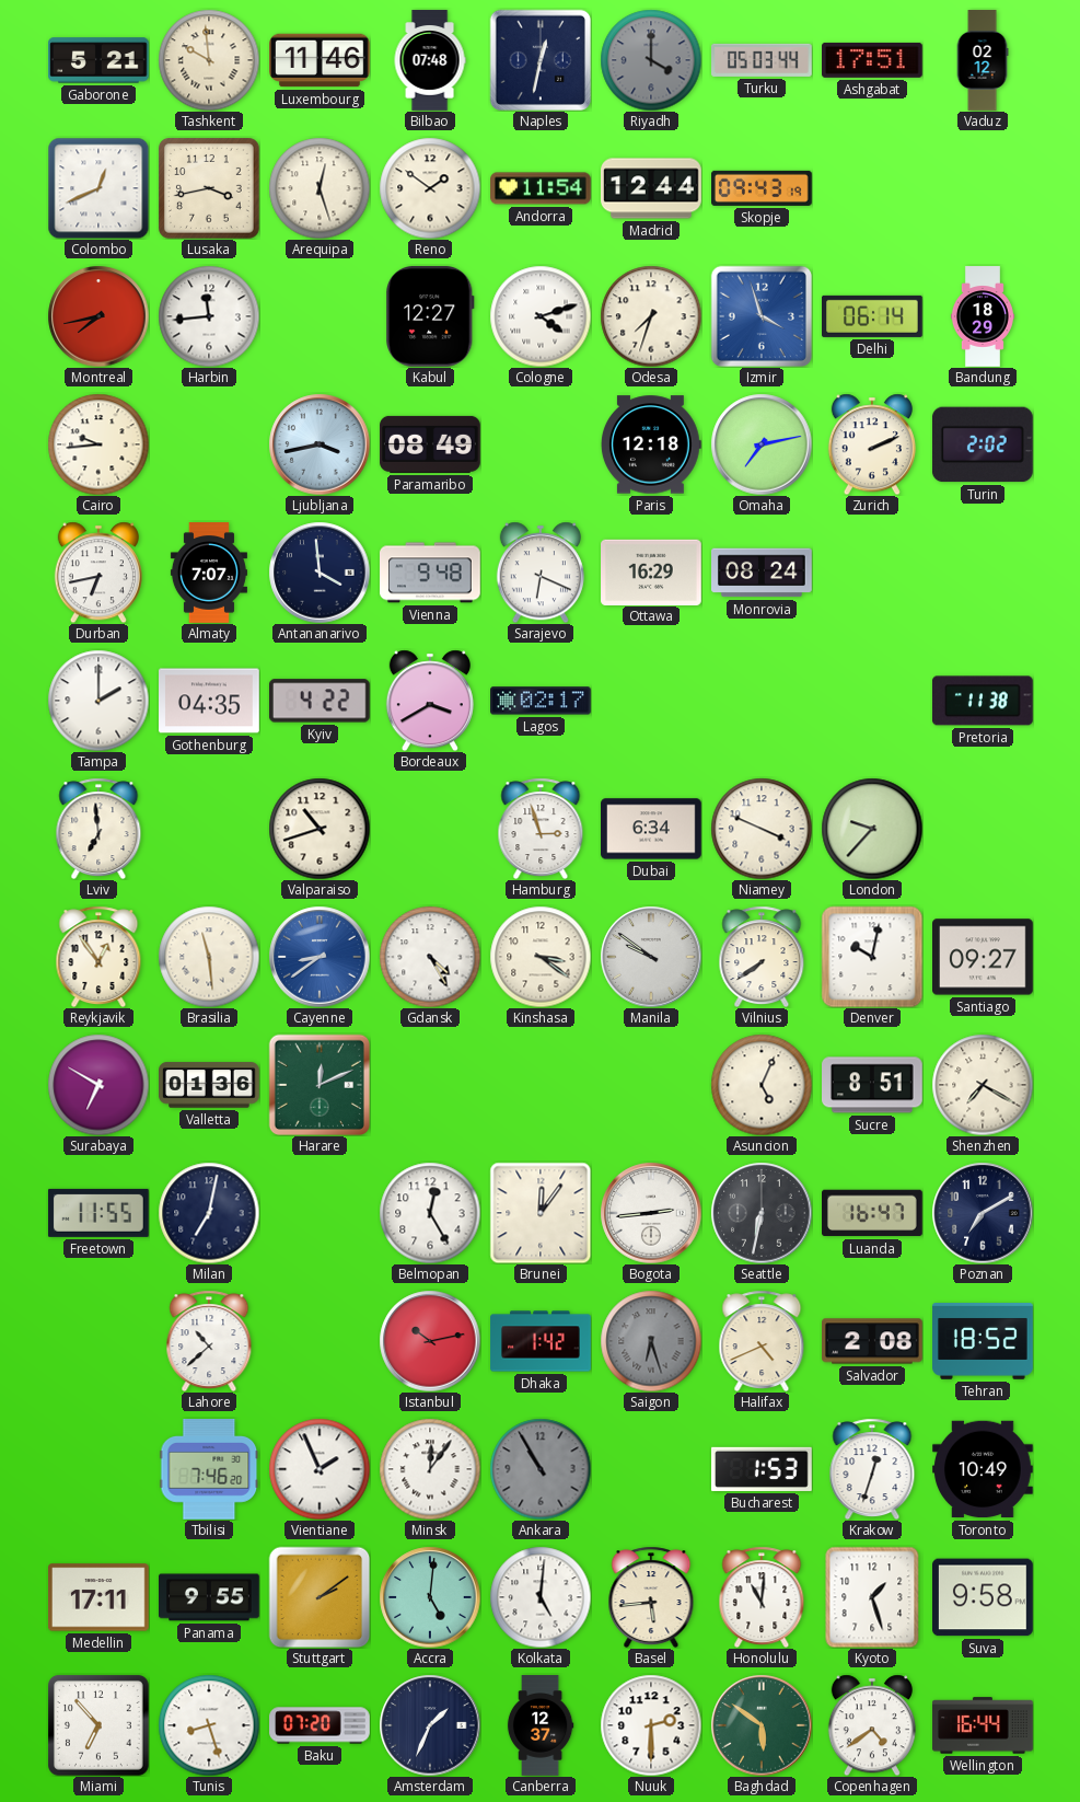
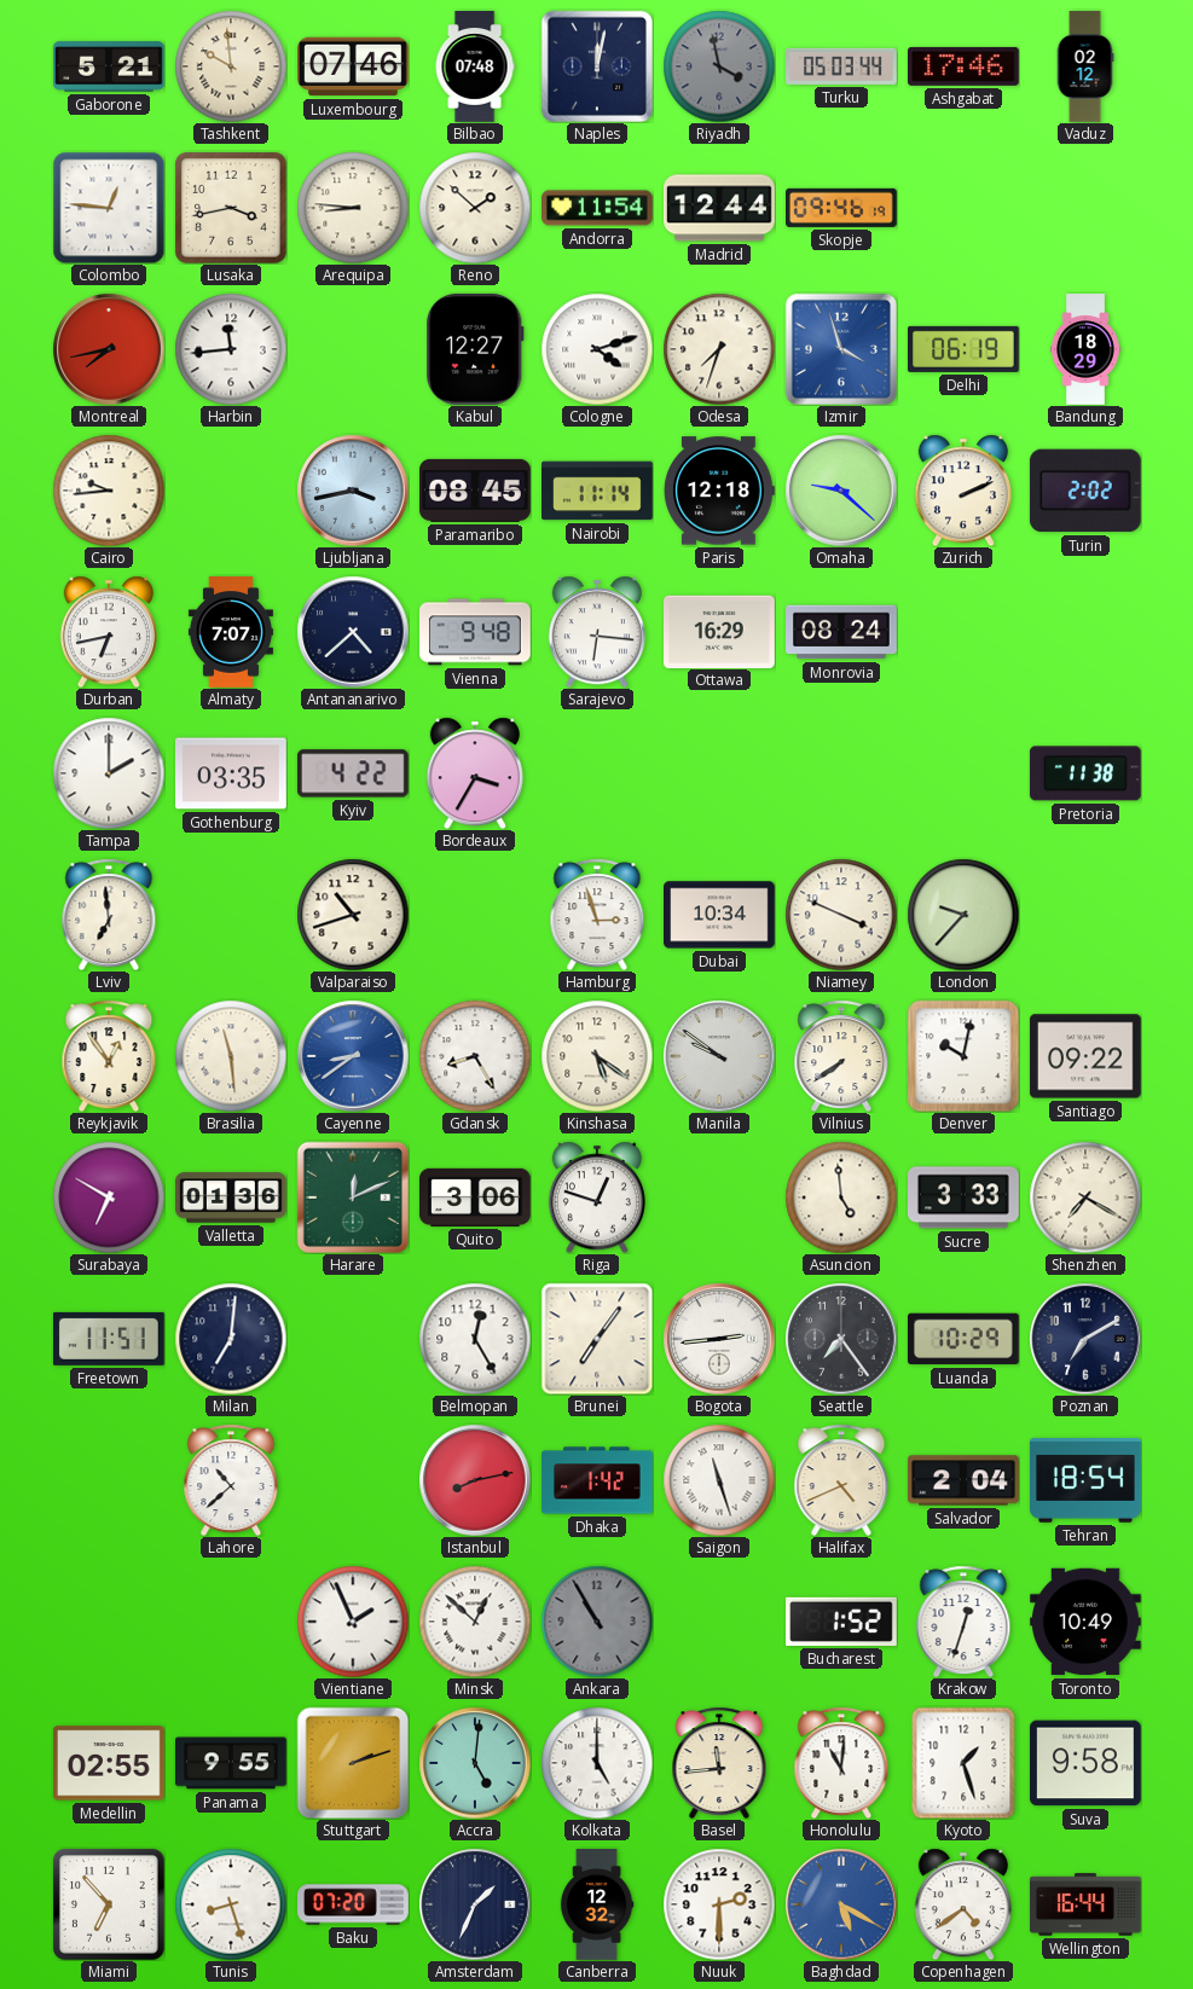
Luxembourg: 11:46 -> 07:46 (354, 66)
Naples: 12:32 -> 12:02 (596, 65)
Riyadh: 4:00 -> 3:58 (719, 66)
Ashgabat: 17:51 -> 17:46 (965, 66)
Colombo: 12:41 -> 12:46 (109, 208)
Arequipa: 12:27 -> 8:46 (353, 208)
Reno: 1:51 -> 1:52 (475, 208)
Skopje: 09:43 -> 09:46 (842, 208)
Delhi: 06:14 -> 06:19 (965, 349)
Paramaribo: 08:49 -> 08:45 (475, 491)
Nairobi: none -> 11:14 (597, 491)
Omaha: 7:13 -> 9:22 (841, 491)
Antananarivo: 3:59 -> 4:38 (353, 632)
Sarajevo: 6:19 -> 6:16 (597, 632)
Gothenburg: 04:35 -> 03:35 (232, 773)
Bordeaux: 3:40 -> 3:35 (475, 773)
Lagos: 02:17 -> none (542, 701)
Dubai: 6:34 -> 10:34 (720, 915)
Gdansk: 4:25 -> 8:25 (475, 1056)
Kinshasa: 3:21 -> 5:21 (597, 1056)
Santiago: 09:27 -> 09:22 (1087, 1056)
Quito: none -> 3:06 (475, 1198)
Riga: none -> 12:48 (597, 1198)
Asuncion: 5:04 -> 4:59 (841, 1198)
Sucre: 8:51 -> 3:33 (965, 1198)
Freetown: 11:55 -> 11:51 (109, 1339)
Milan: 7:02 -> 7:01 (231, 1339)
Brunei: 12:06 -> 7:06 (597, 1339)
Seattle: 6:32 -> 7:24 (841, 1339)
Luanda: 16:47 -> 10:29 (965, 1339)
Istanbul: 10:13 -> 8:13 (475, 1480)
Saigon: 6:27 -> 11:27 (719, 1480)
Saigon dial: grey -> white (719, 1480)
Salvador: 2:08 -> 2:04 (965, 1480)
Tehran: 18:52 -> 18:54 (1085, 1481)
Tbilisi: 7:46 -> none (209, 1470)
Minsk: 12:06 -> 12:52 (475, 1622)
Bucharest: 1:53 -> 1:52 (842, 1622)
Medellin: 17:11 -> 02:55 (110, 1763)
Stuttgart: 2:09 -> 2:12 (353, 1763)
Kolkata: 5:01 -> 5:00 (597, 1763)
Basel: 5:44 -> 11:44 (719, 1763)
Canberra: 12:37 -> 12:32 (597, 1904)
Baghdad: 5:51 -> 5:20 (841, 1904)
Baghdad dial: green -> blue (841, 1904)
